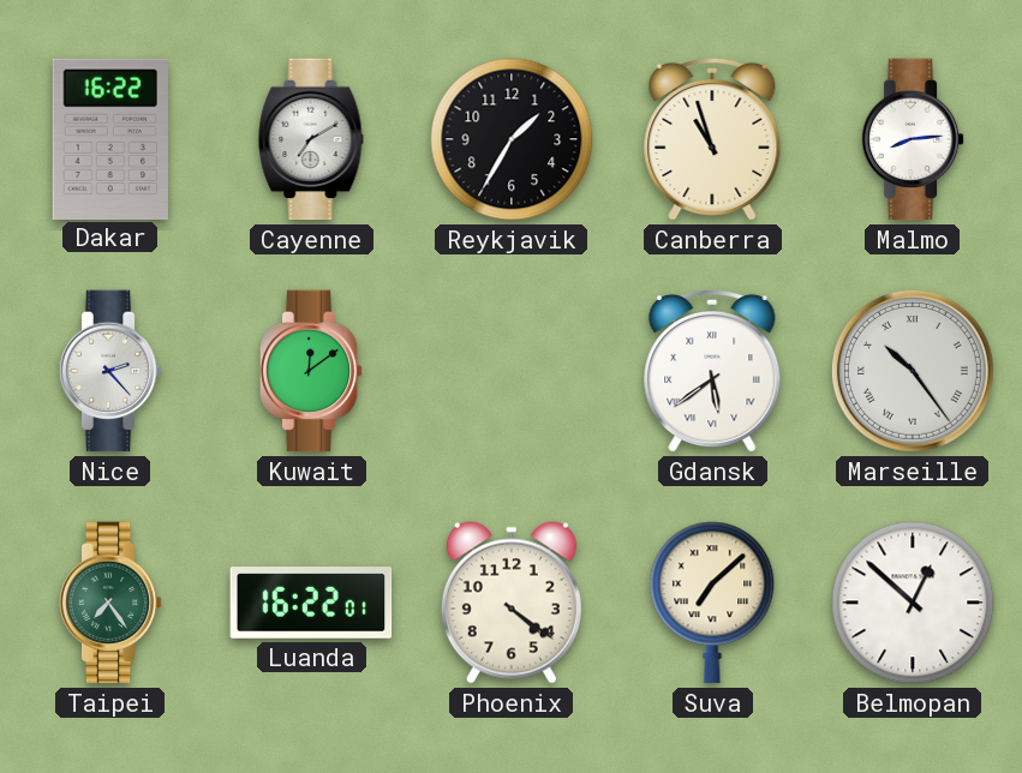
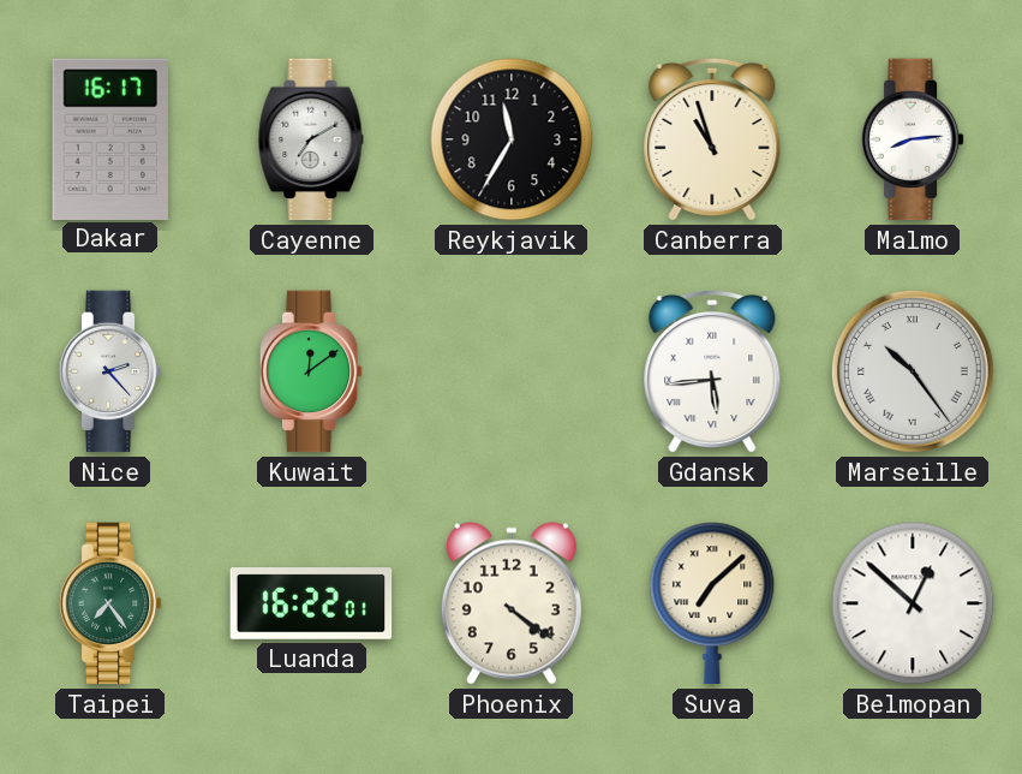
Dakar: 16:22 -> 16:17 (109, 138)
Reykjavik: 1:35 -> 11:35 (512, 139)
Gdansk: 5:39 -> 5:44 (712, 371)
